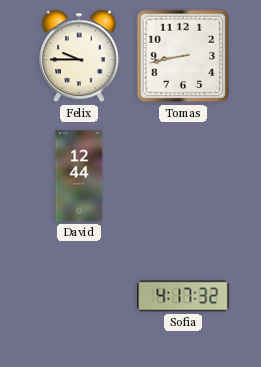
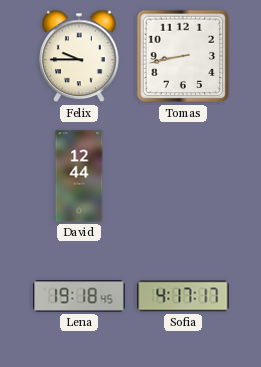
Lena: none -> 19:18 (79, 296)
Sofia: 4:17:32 -> 4:17:17 (183, 296)
